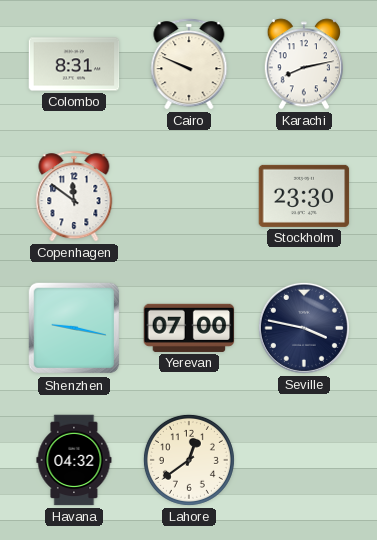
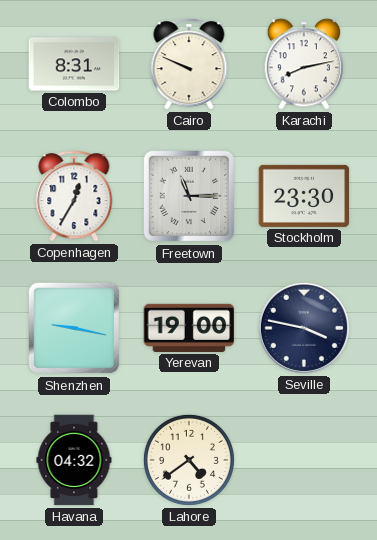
Copenhagen: 11:51 -> 12:35 (74, 196)
Freetown: none -> 11:15 (189, 196)
Yerevan: 07:00 -> 19:00 (189, 328)
Lahore: 12:39 -> 4:39 (189, 460)
